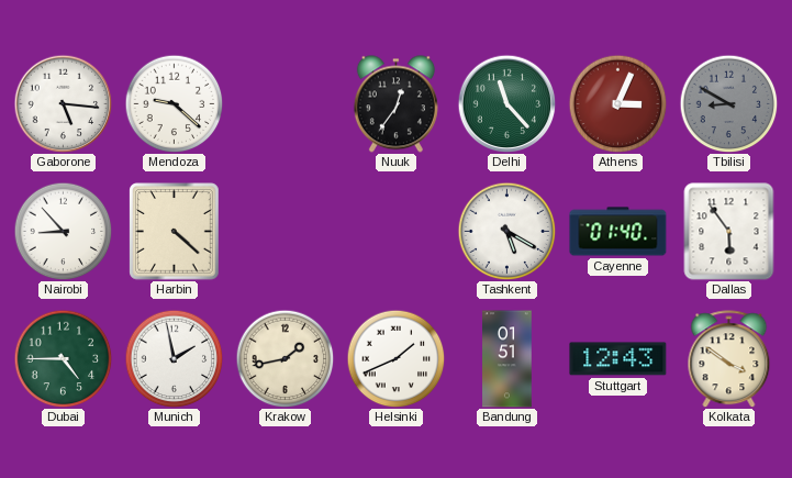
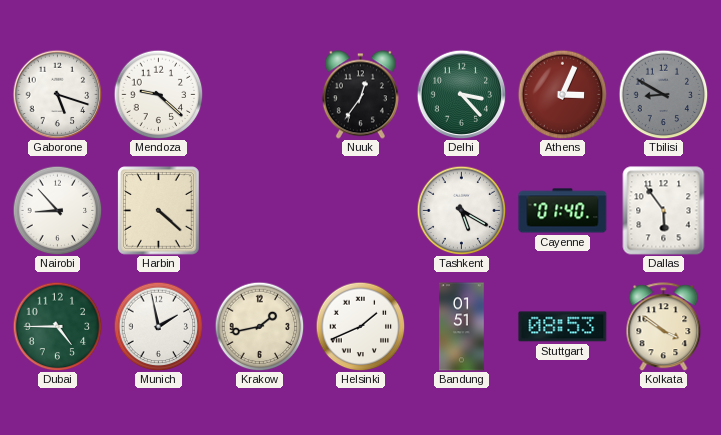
Gaborone: 5:16 -> 5:18 (57, 94)
Delhi: 11:23 -> 3:23 (461, 94)
Stuttgart: 12:43 -> 08:53 (563, 327)
